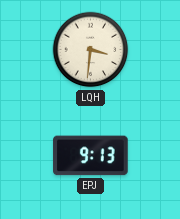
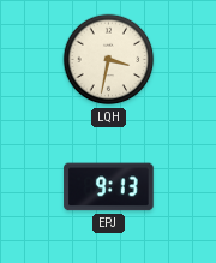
LQH: 3:31 -> 3:32 (109, 60)
